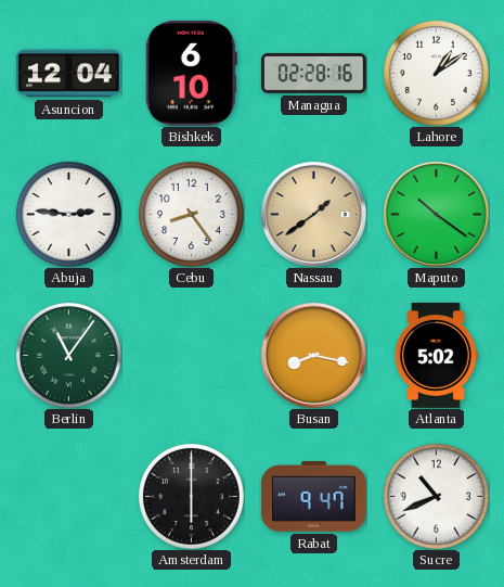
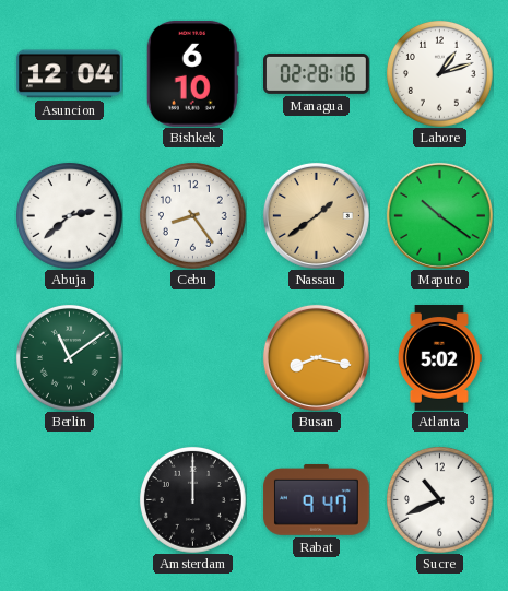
Lahore: 1:09 -> 1:12 (439, 73)
Abuja: 2:46 -> 2:38 (69, 215)
Berlin: 11:06 -> 11:09 (69, 357)
Amsterdam: 6:00 -> 12:00 (192, 499)
